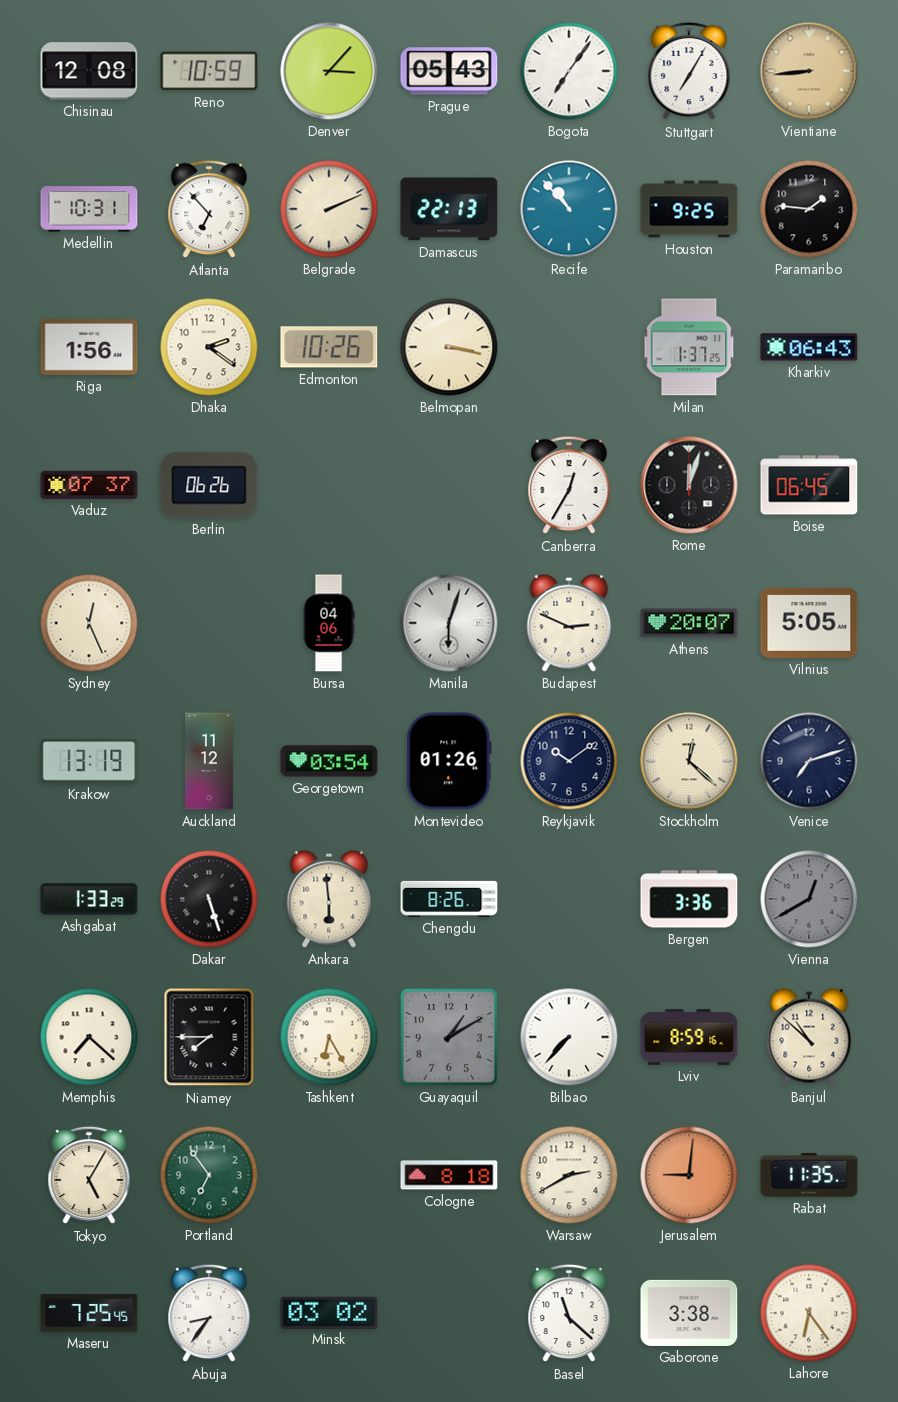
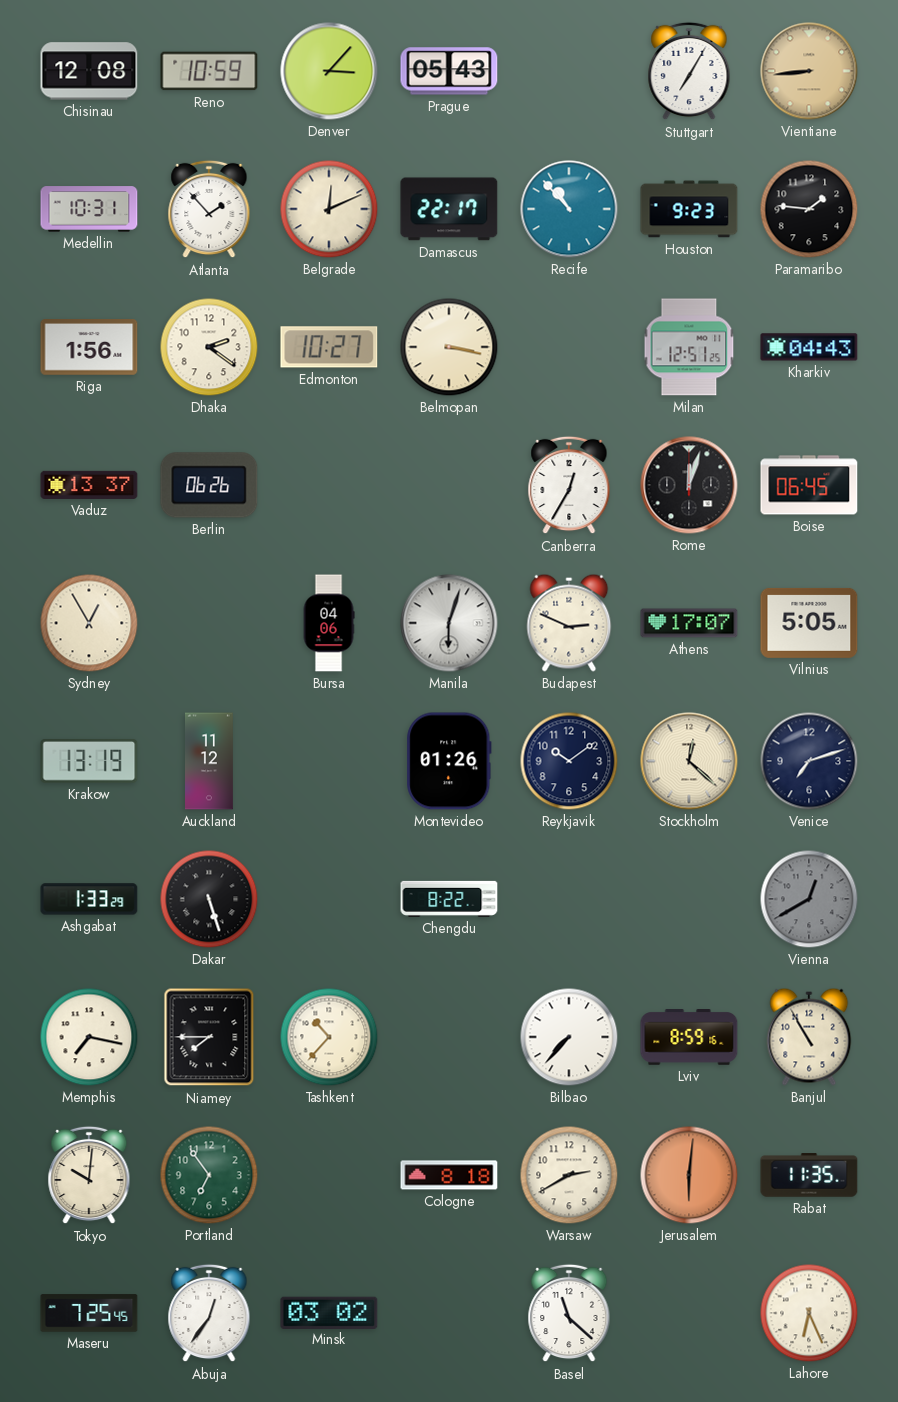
Bogota: 7:06 -> none (569, 71)
Atlanta: 6:53 -> 1:53 (209, 209)
Belgrade: 2:11 -> 12:11 (329, 209)
Damascus: 22:13 -> 22:17 (449, 209)
Houston: 9:25 -> 9:23 (689, 209)
Edmonton: 10:26 -> 10:27 (329, 347)
Milan: 1:37 -> 12:51 (689, 347)
Kharkiv: 06:43 -> 04:43 (809, 347)
Vaduz: 07:37 -> 13:37 (89, 485)
Sydney: 12:26 -> 12:55 (89, 623)
Athens: 20:07 -> 17:07 (689, 623)
Georgetown: 03:54 -> none (329, 761)
Ankara: 5:59 -> none (329, 899)
Chengdu: 8:26 -> 8:22 (449, 899)
Bergen: 3:36 -> none (689, 899)
Memphis: 7:22 -> 7:17 (89, 1037)
Tashkent: 6:25 -> 10:37 (329, 1037)
Guayaquil: 1:10 -> none (449, 1037)
Banjul: 10:52 -> 10:55 (809, 1037)
Tokyo: 5:05 -> 10:01 (89, 1175)
Jerusalem: 9:01 -> 6:01 (689, 1175)
Abuja: 8:36 -> 12:36 (209, 1313)
Gaborone: 3:38 -> none (689, 1313)
Lahore: 6:24 -> 6:26 (809, 1313)
